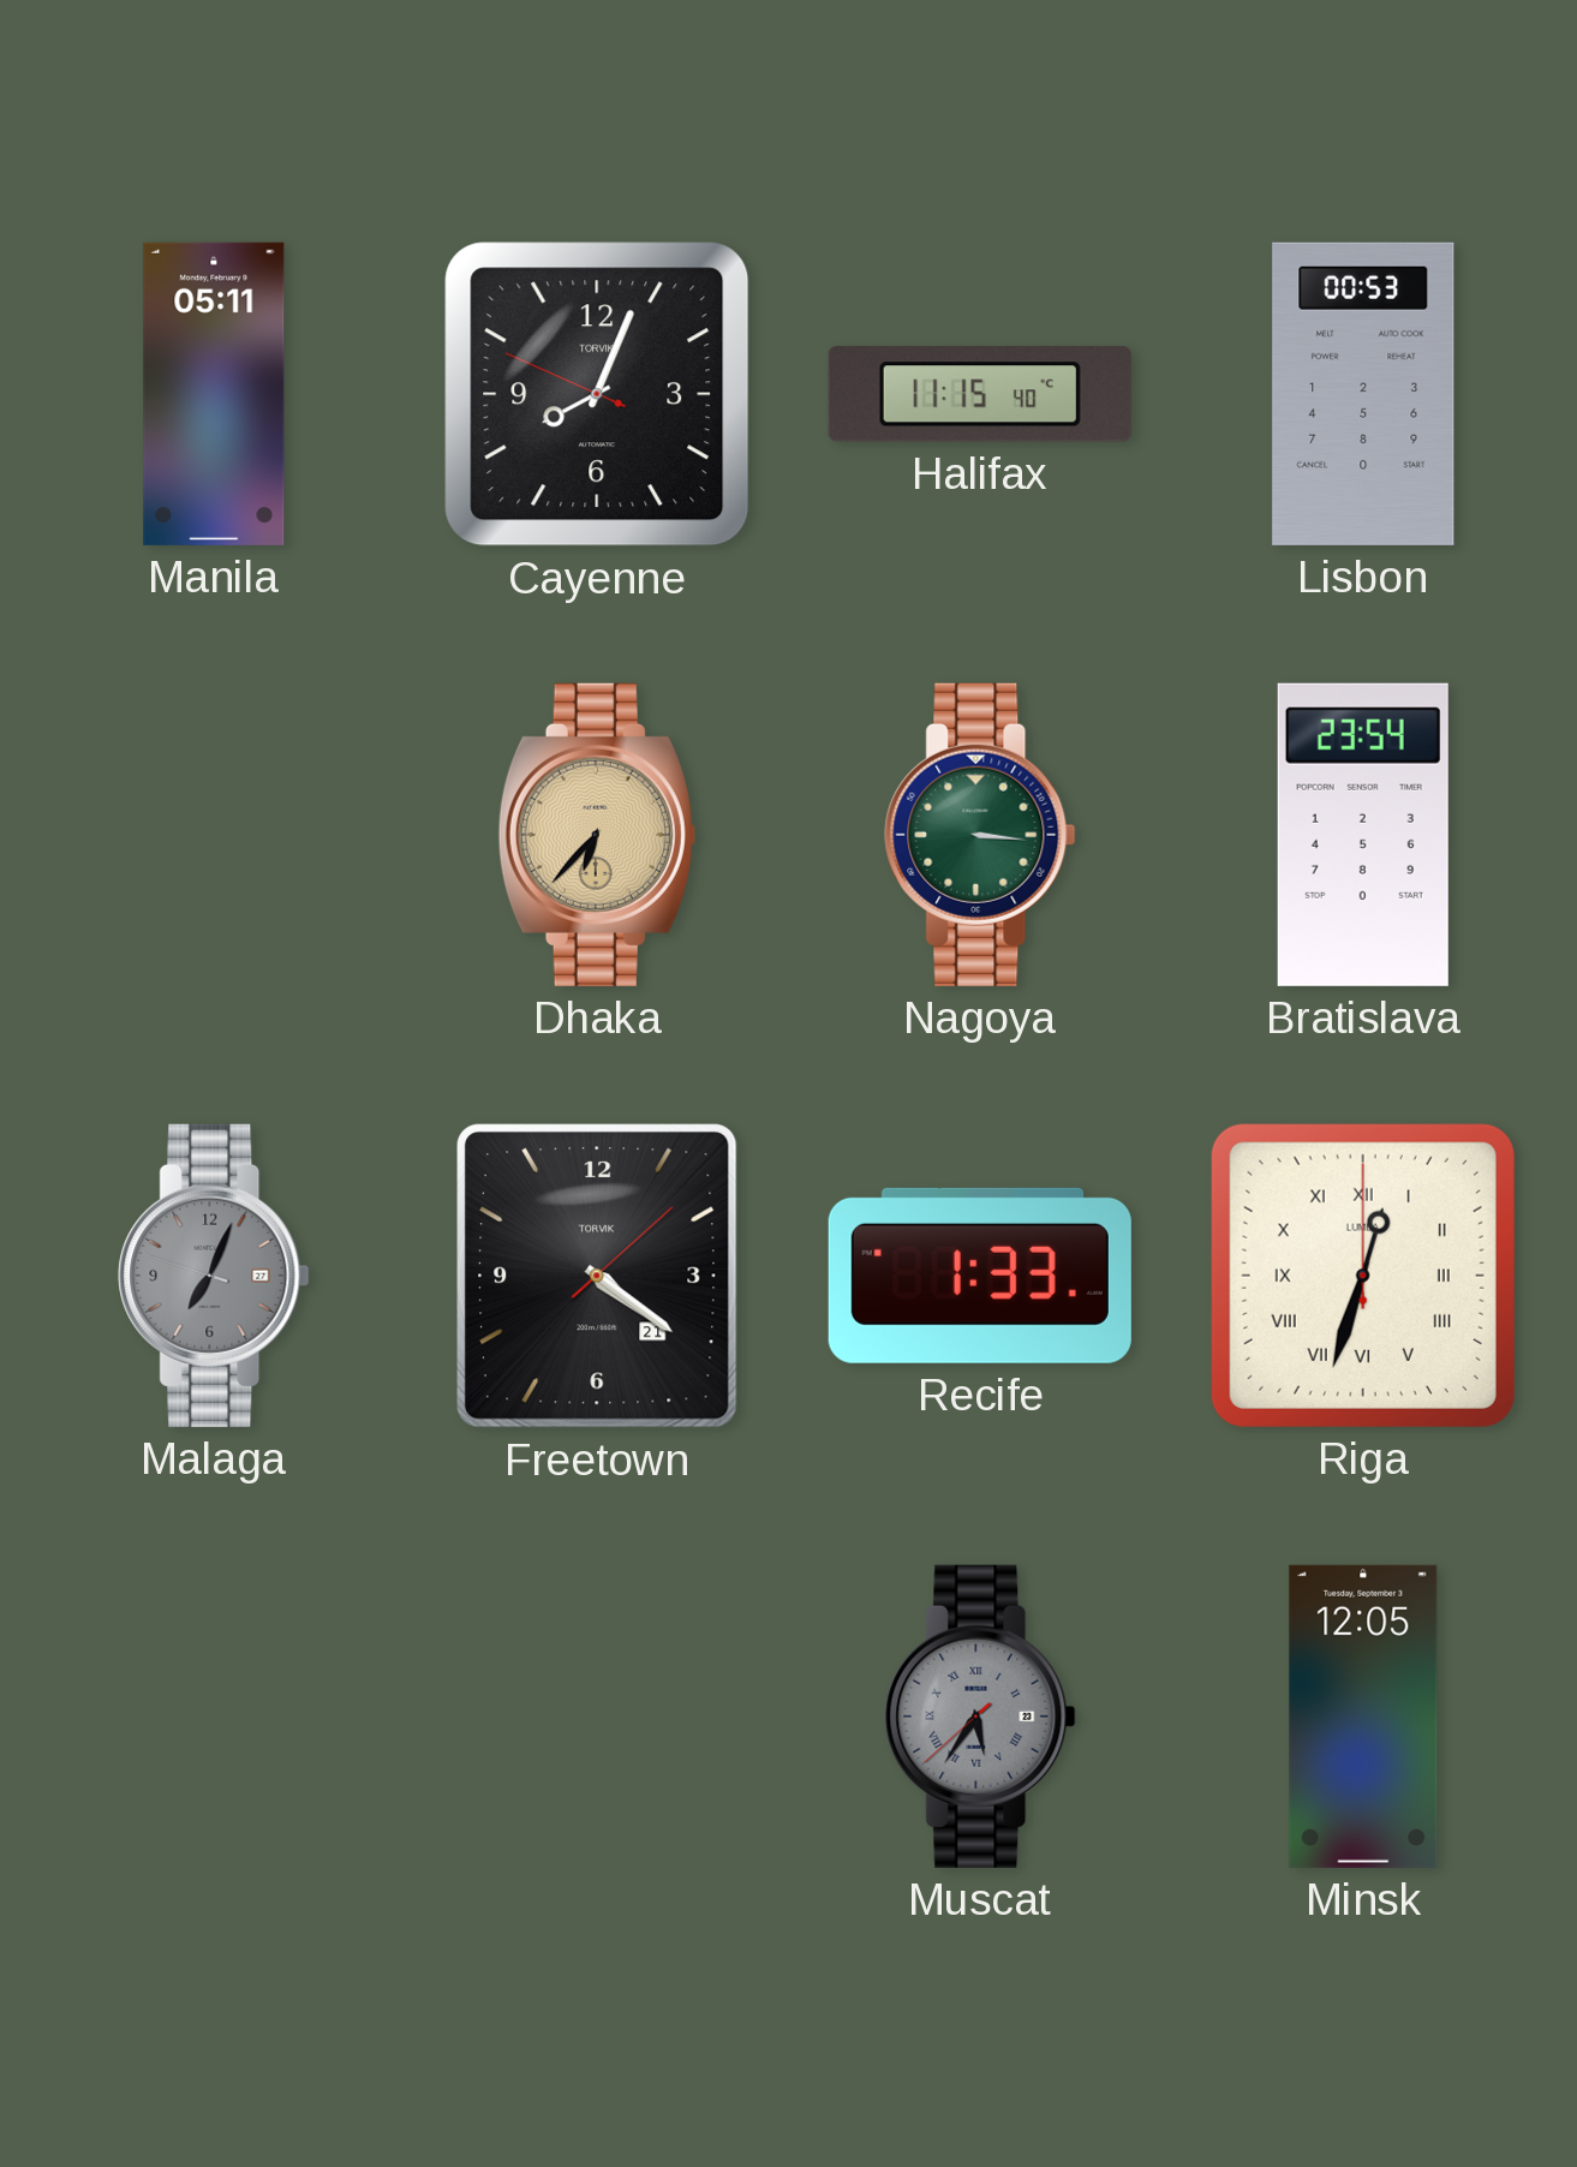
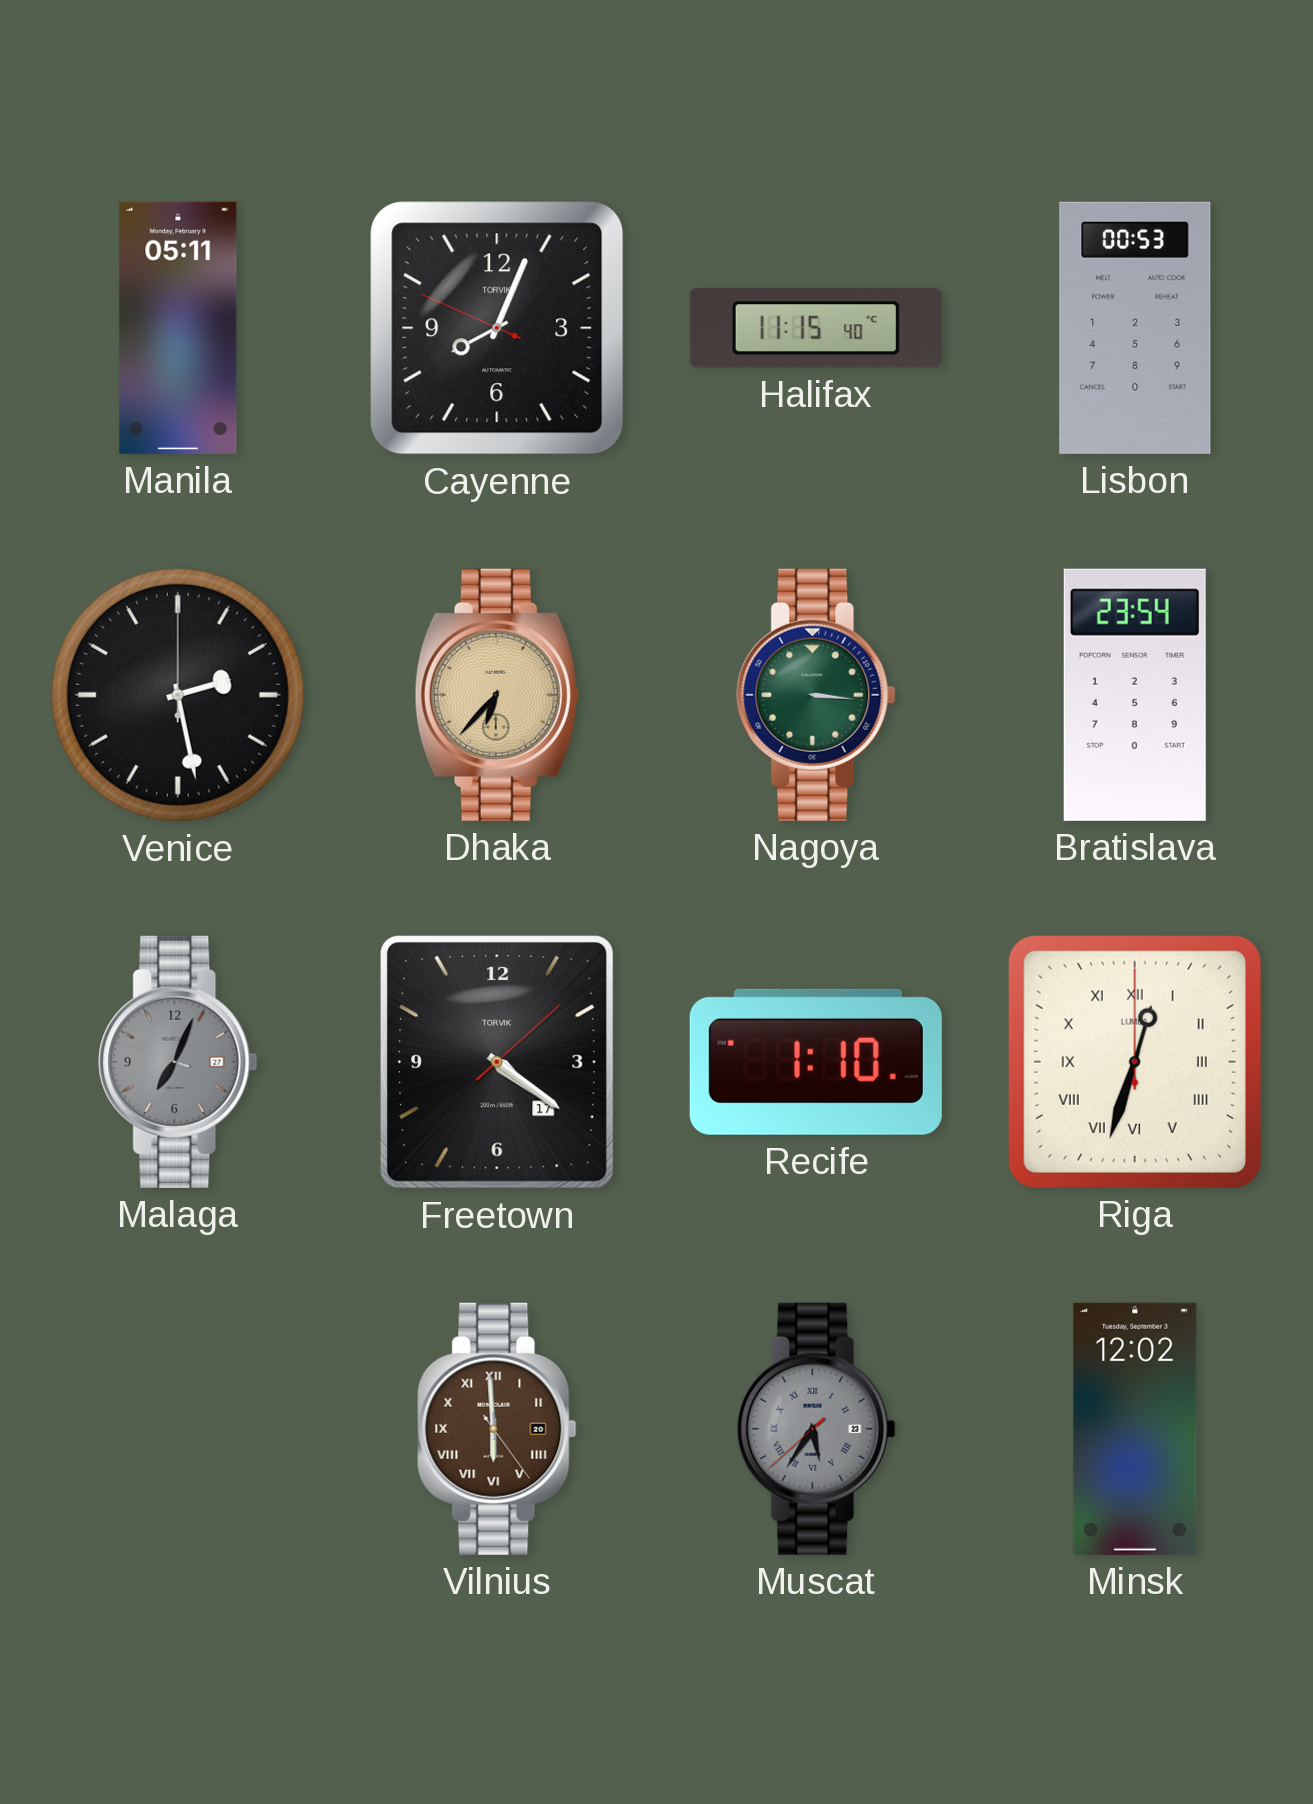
Venice: none -> 2:28 (178, 695)
Freetown date: 21 -> 17 (498, 1063)
Recife: 1:33 -> 1:10 (816, 1062)
Vilnius: none -> 5:59 (497, 1429)
Minsk: 12:05 -> 12:02 (1135, 1429)
